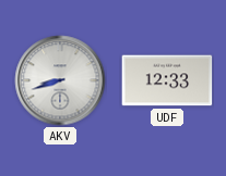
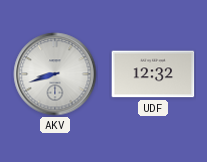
UDF: 12:33 -> 12:32 (153, 74)
